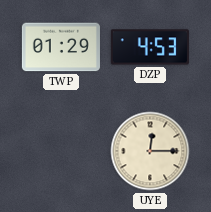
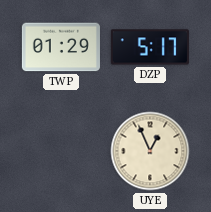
DZP: 4:53 -> 5:17 (150, 47)
UYE: 12:15 -> 12:56 (150, 151)
